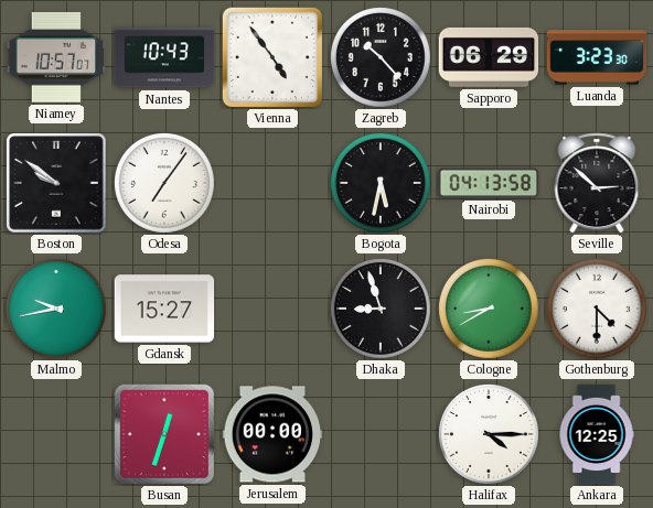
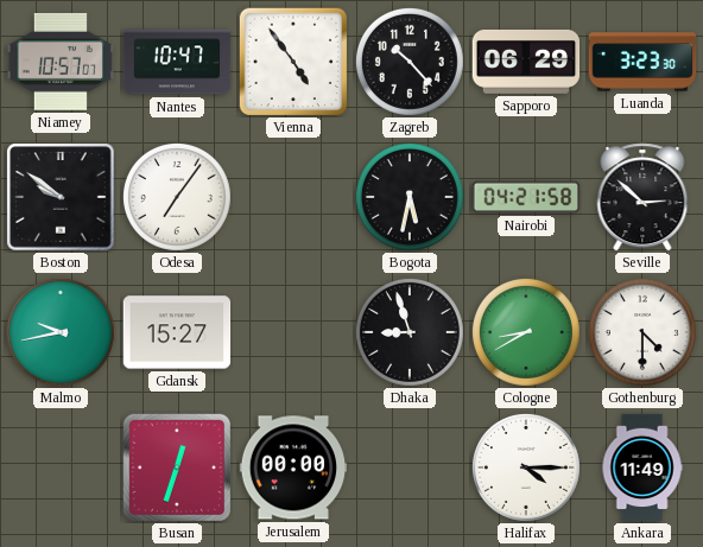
Nantes: 10:43 -> 10:47 (177, 62)
Nairobi: 04:13 -> 04:21 (526, 197)
Ankara: 12:25 -> 11:49 (642, 468)
